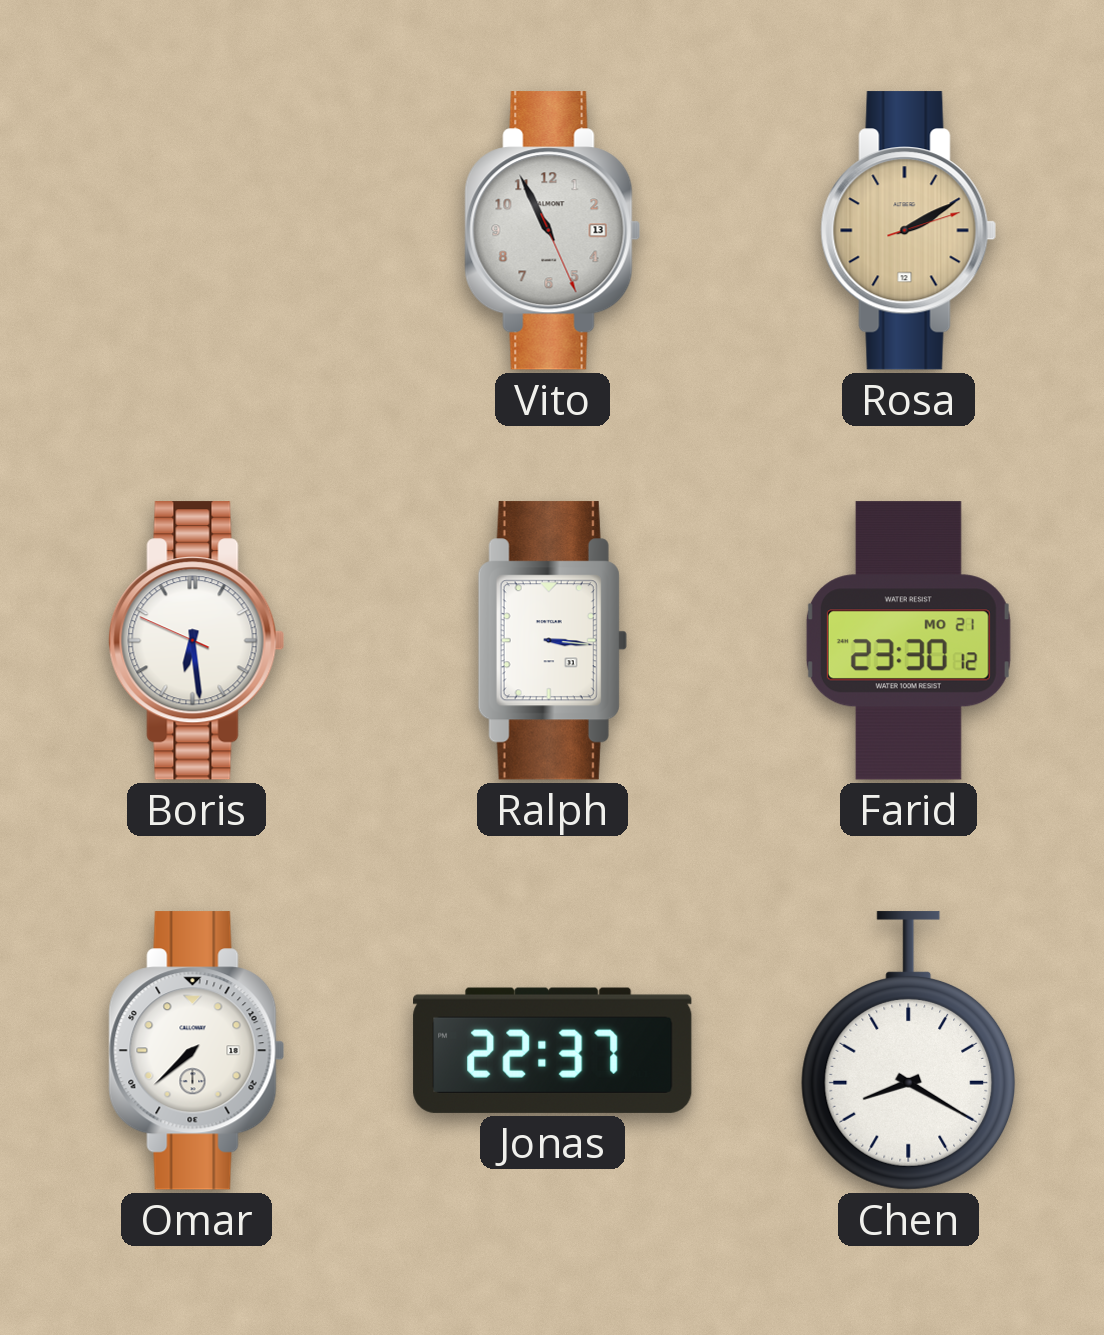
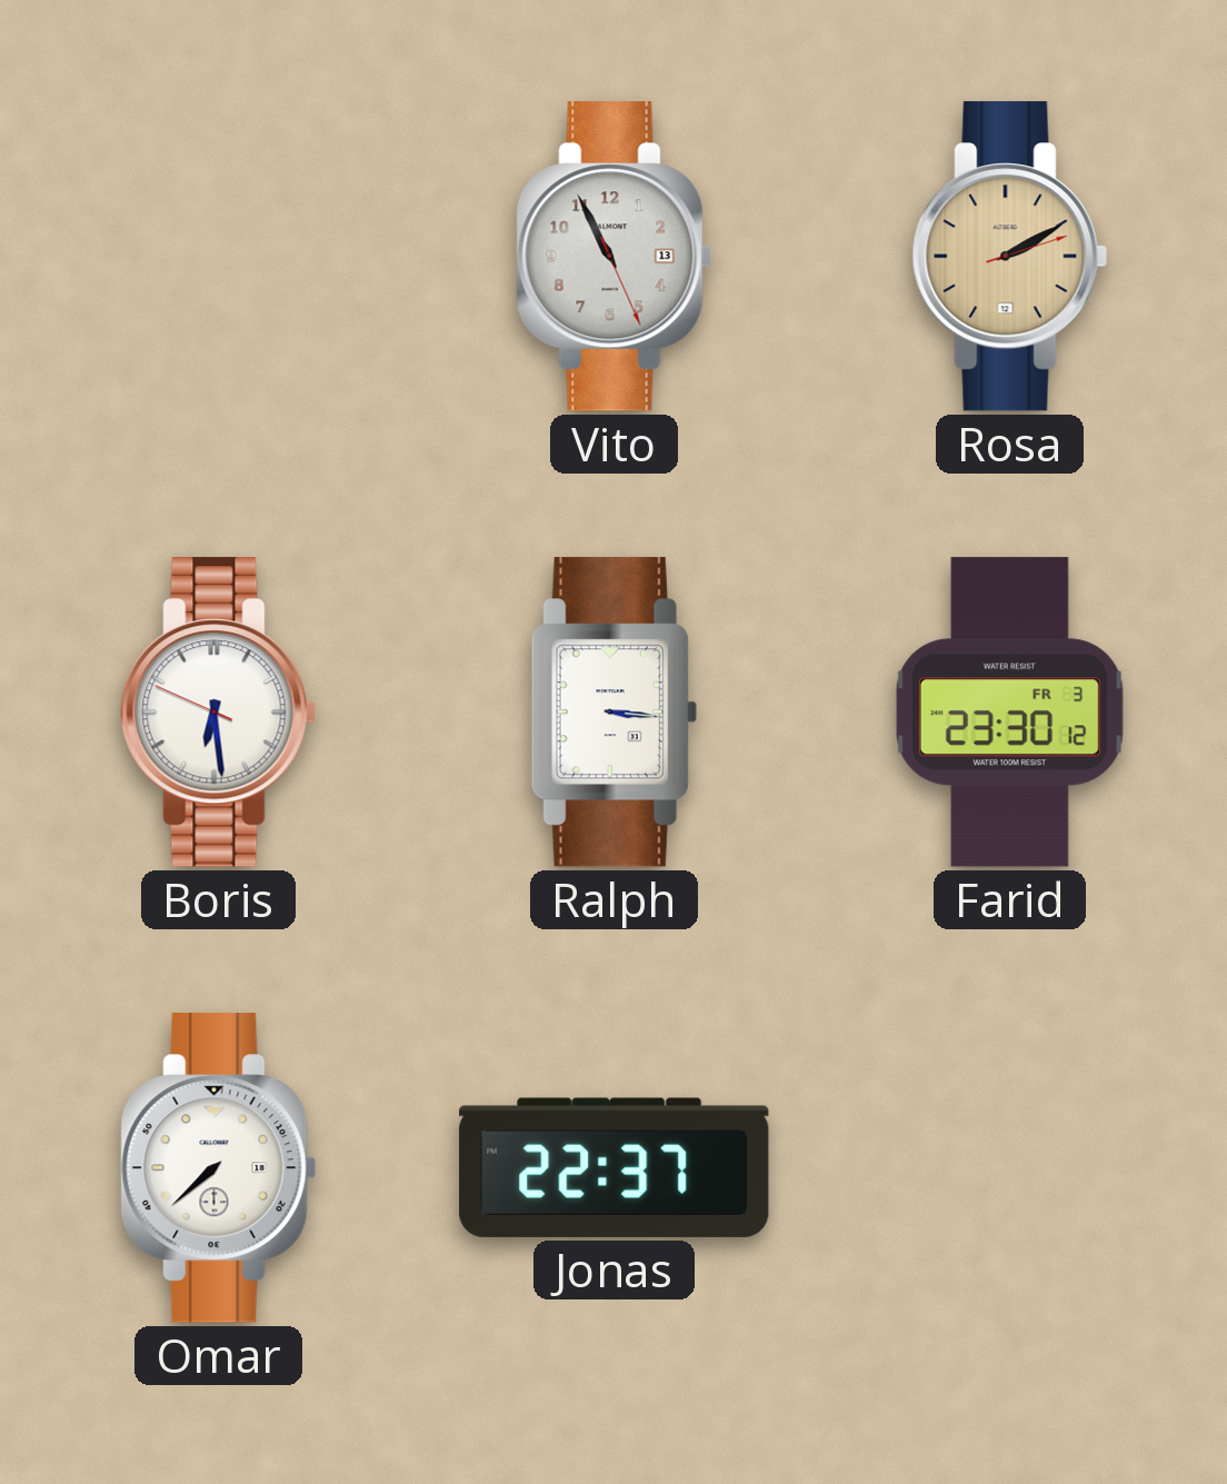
Farid date: MO 21 -> FR 3 (1009, 713)
Chen: 8:20 -> none (909, 1051)
